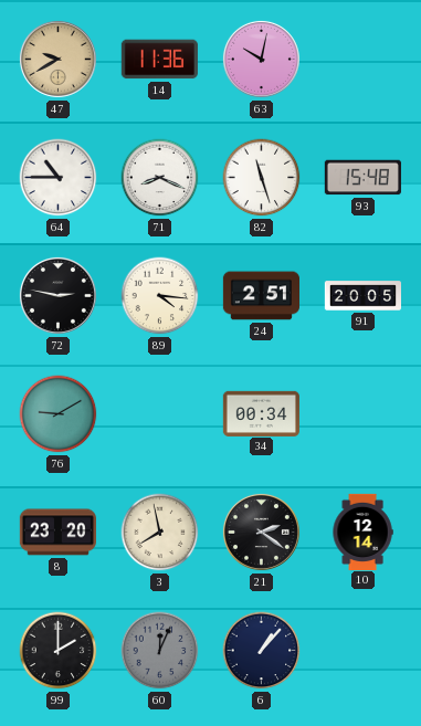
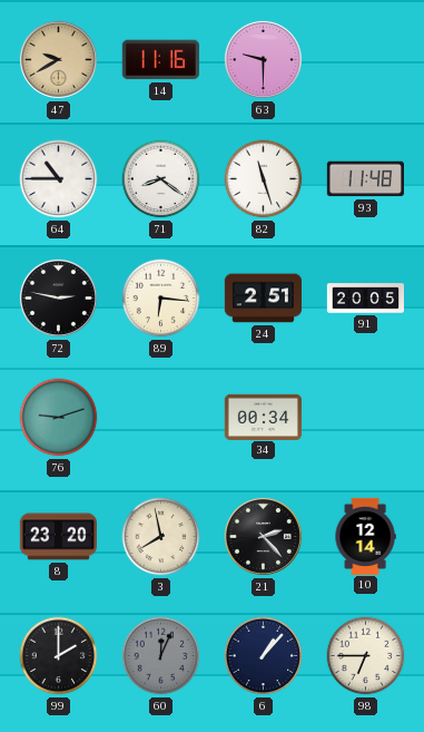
14: 11:36 -> 11:16 (160, 60)
63: 10:02 -> 9:30 (263, 59)
71: 8:19 -> 8:21 (161, 179)
93: 15:48 -> 11:48 (365, 179)
89: 4:16 -> 6:16 (161, 299)
76: 9:10 -> 9:12 (59, 418)
21: 2:21 -> 2:23 (263, 536)
98: none -> 6:45 (366, 656)
